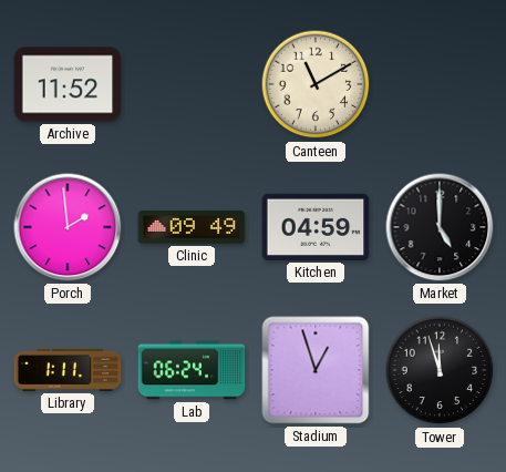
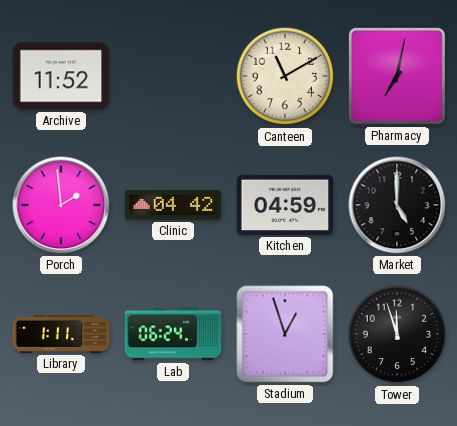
Pharmacy: none -> 7:02 (397, 76)
Clinic: 09:49 -> 04:42 (173, 205)
